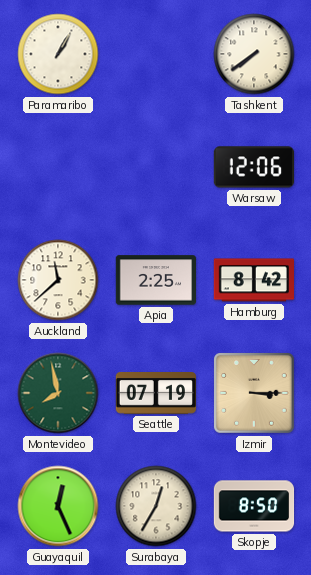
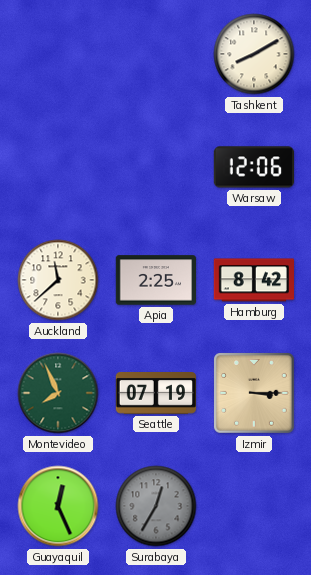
Paramaribo: 1:05 -> none (58, 54)
Tashkent: 7:39 -> 8:10 (254, 54)
Montevideo: 7:58 -> 7:56 (58, 393)
Surabaya dial: cream -> grey (156, 506)
Skopje: 8:50 -> none (254, 506)
